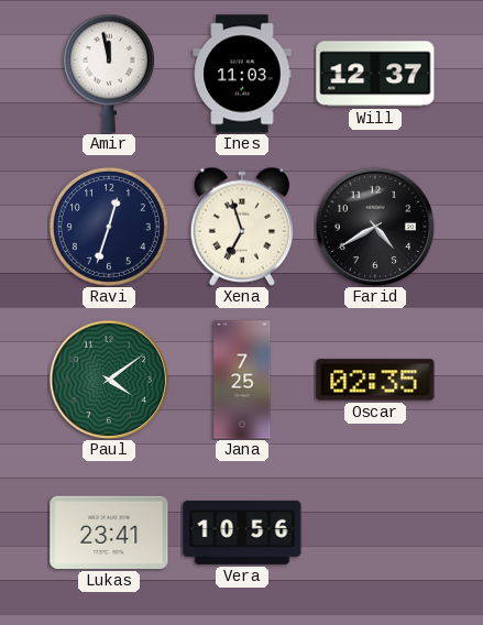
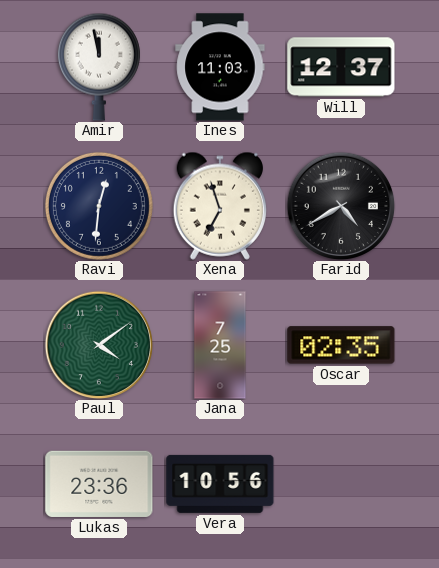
Ravi: 12:33 -> 12:31 (99, 206)
Lukas: 23:41 -> 23:36 (99, 484)
